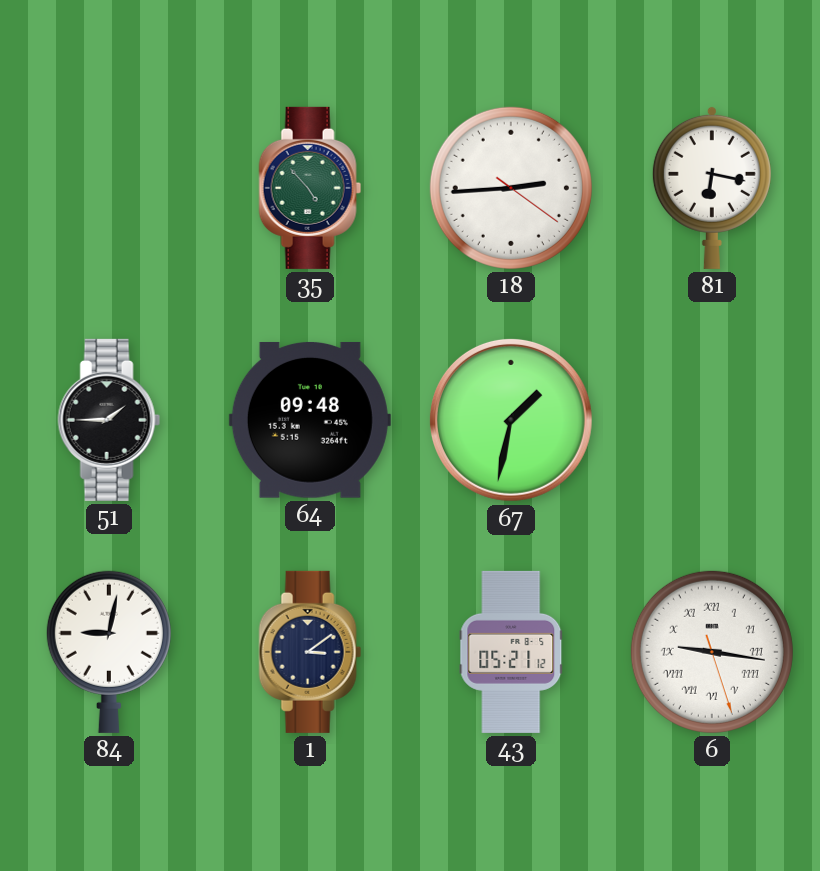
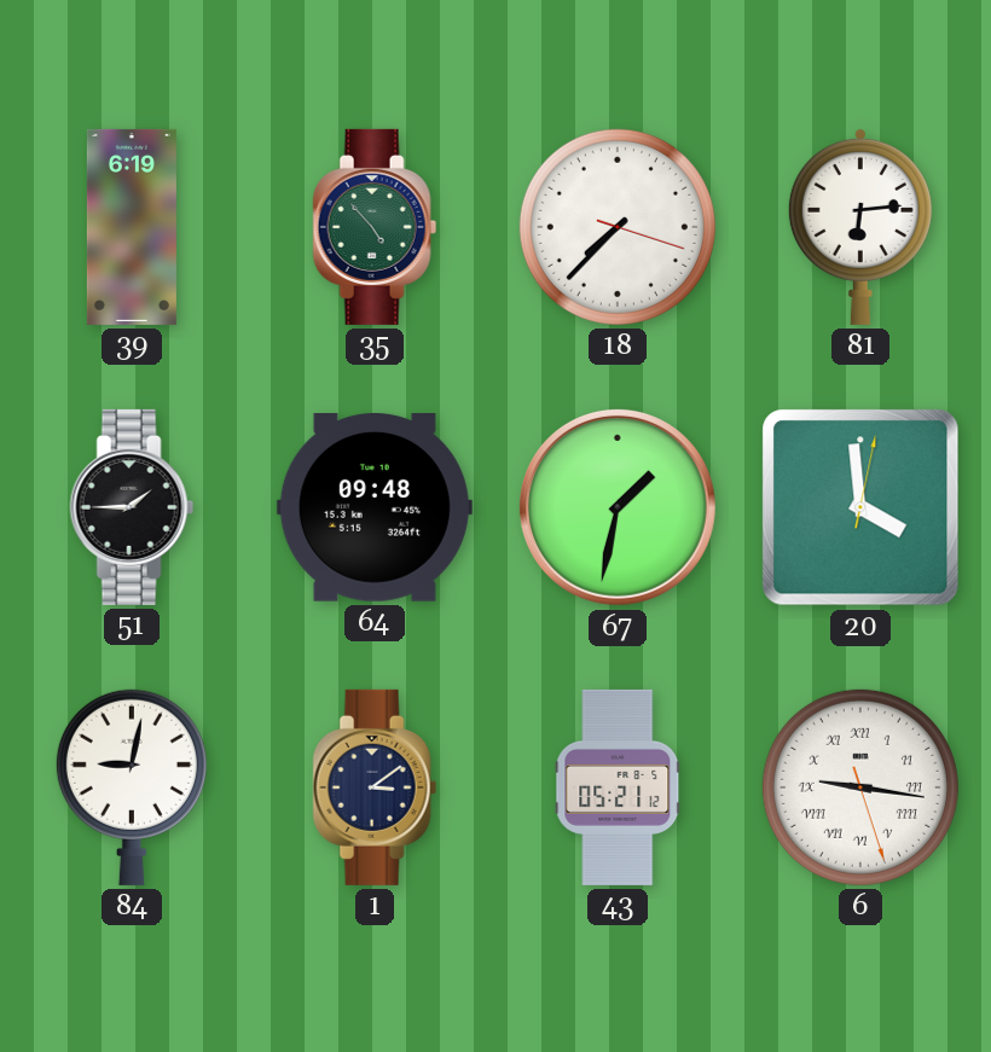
39: none -> 6:19 (132, 227)
18: 2:44 -> 7:37 (618, 227)
81: 6:17 -> 6:14 (860, 226)
20: none -> 3:59 (860, 507)
